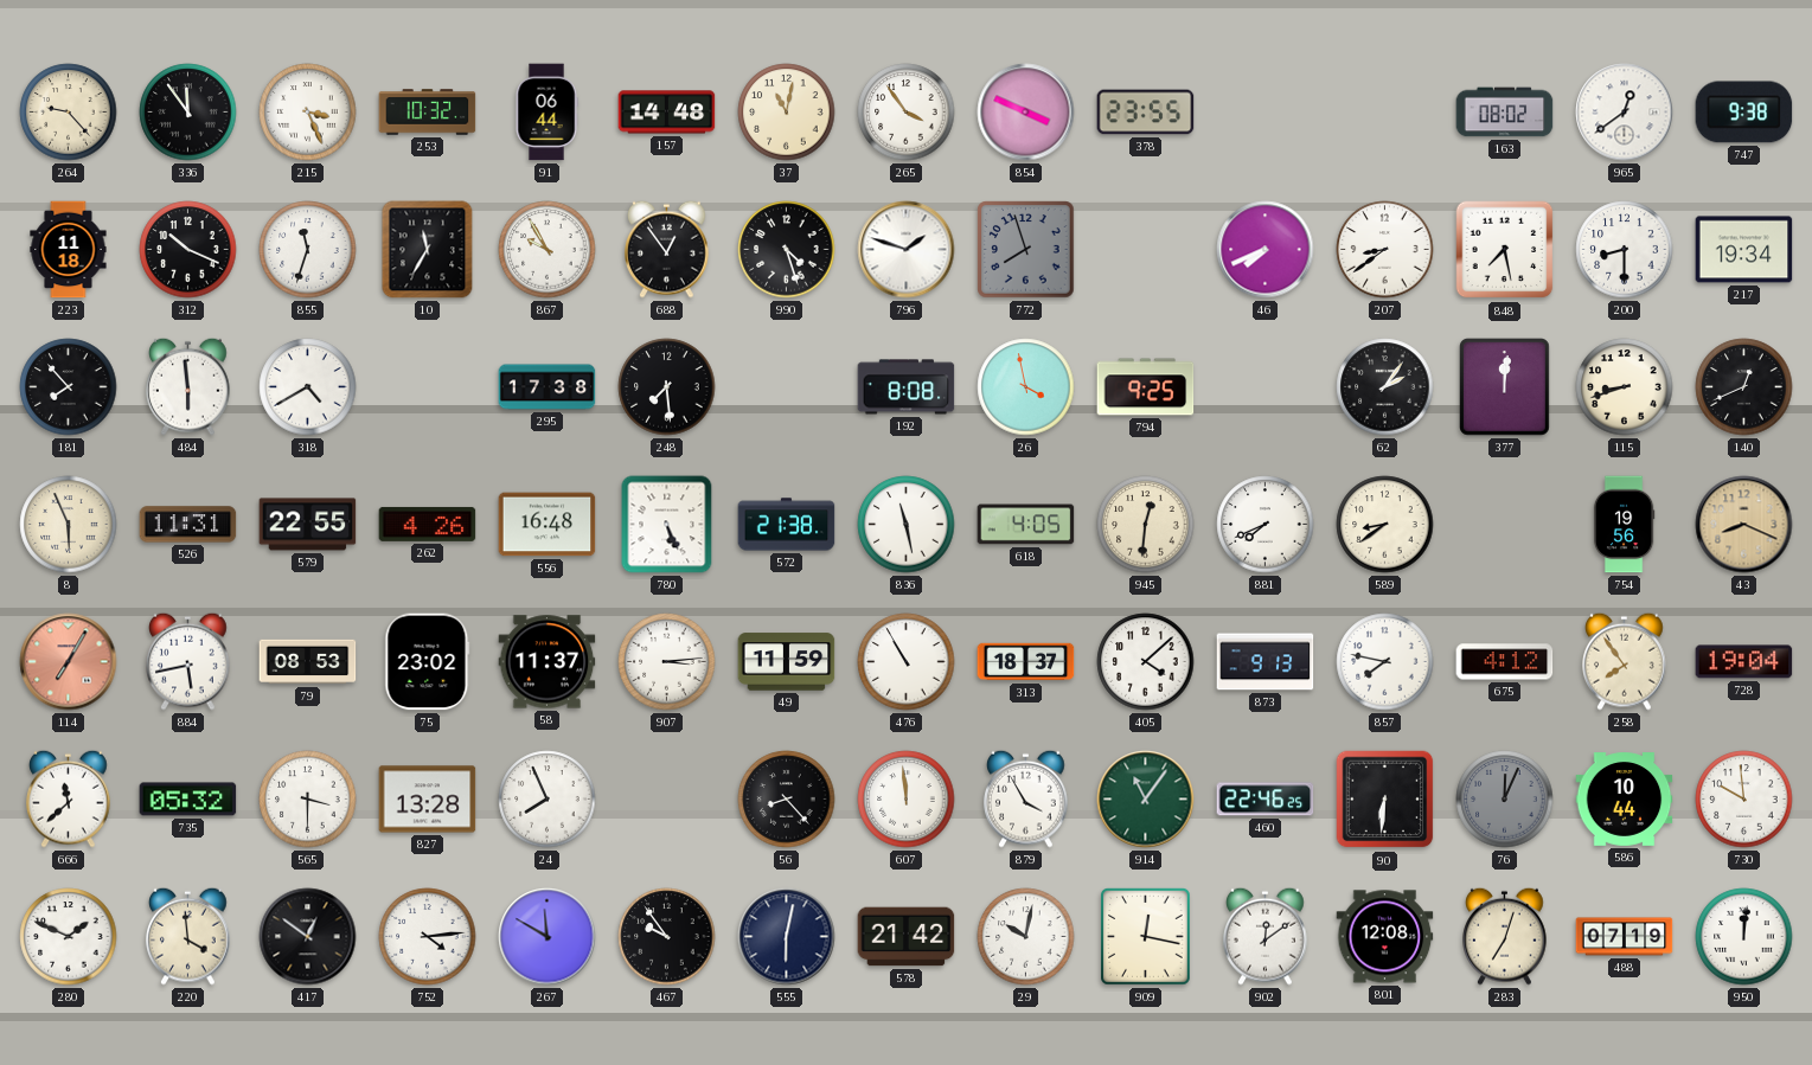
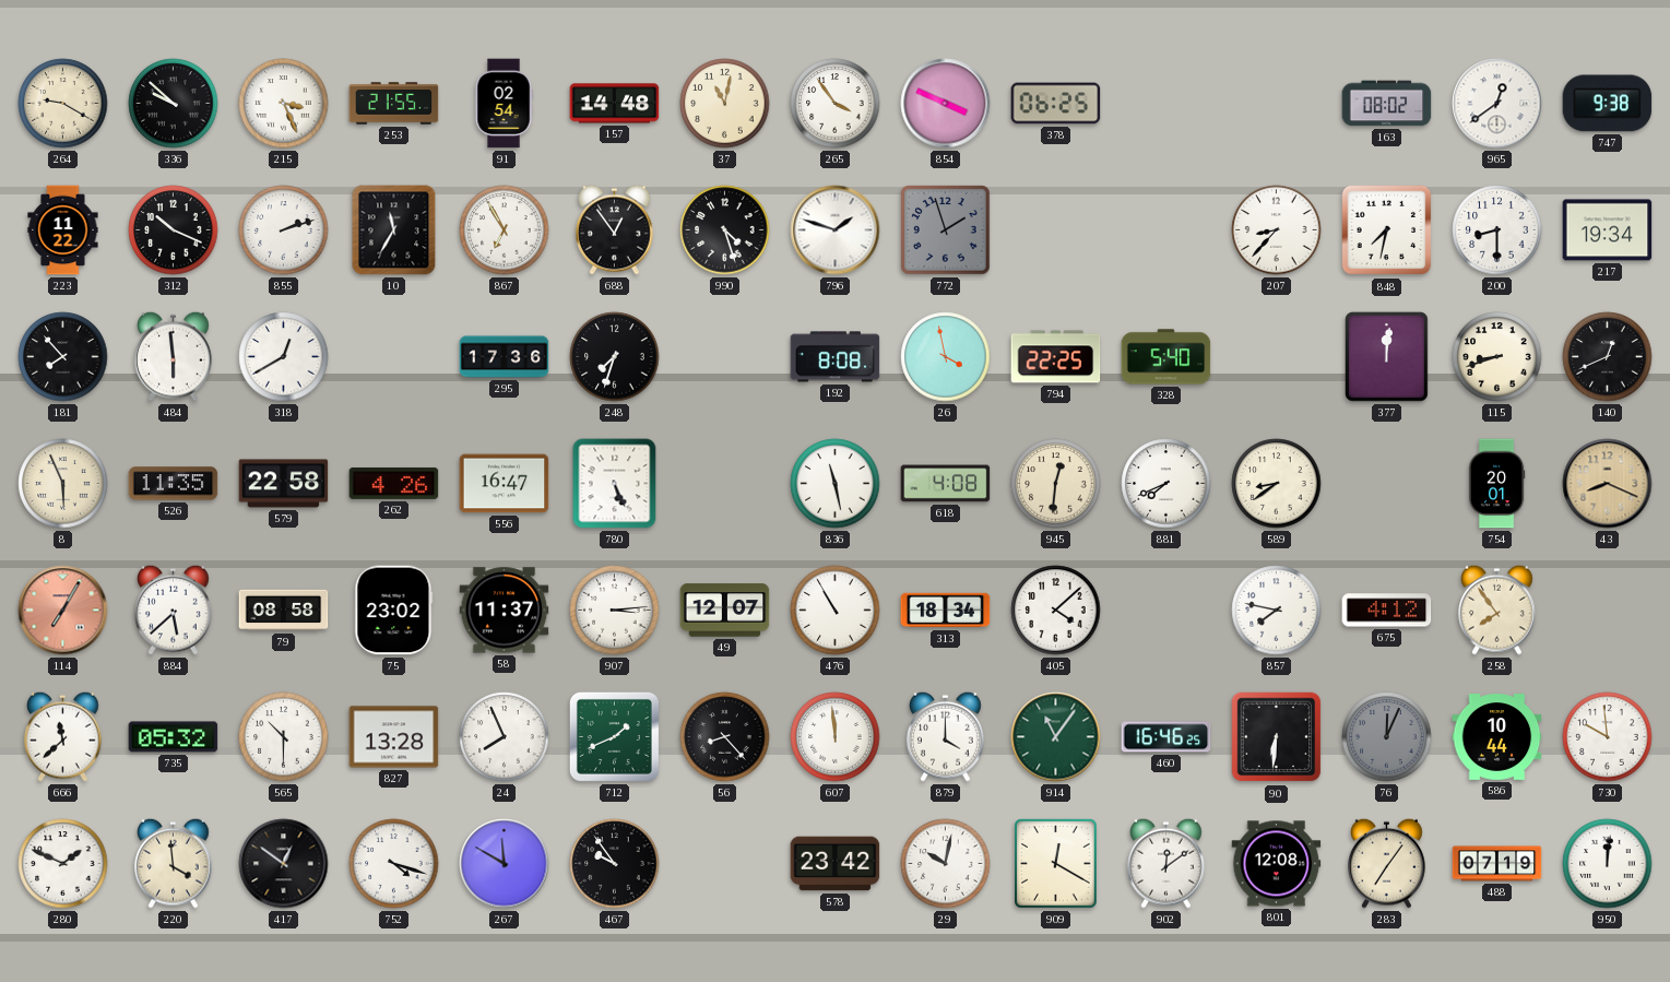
264: 9:23 -> 9:20 (63, 104)
336: 11:54 -> 9:52 (174, 104)
253: 10:32 -> 21:55 (394, 104)
91: 06:44 -> 02:54 (504, 104)
378: 23:55 -> 06:25 (1056, 104)
223: 11:18 -> 11:22 (63, 230)
855: 11:33 -> 2:12 (284, 230)
867: 9:55 -> 6:55 (505, 230)
772: 7:57 -> 1:57 (946, 230)
46: 7:41 -> none (1266, 250)
207: 8:39 -> 8:37 (1277, 230)
848: 7:28 -> 7:32 (1387, 230)
318: 4:40 -> 12:40 (284, 357)
295: 17:38 -> 17:36 (505, 357)
248: 7:29 -> 7:33 (615, 357)
794: 9:25 -> 22:25 (1056, 357)
328: none -> 5:40 (1166, 357)
62: 2:06 -> none (1385, 387)
526: 11:31 -> 11:35 (174, 484)
579: 22:55 -> 22:58 (284, 484)
556: 16:48 -> 16:47 (505, 484)
572: 21:38 -> none (787, 525)
618: 4:05 -> 4:08 (946, 484)
754: 19:56 -> 20:01 (1496, 484)
884: 5:43 -> 5:38 (174, 610)
79: 08:53 -> 08:58 (284, 611)
49: 11:59 -> 12:07 (725, 611)
313: 18:37 -> 18:34 (946, 611)
873: 9:13 -> none (1266, 662)
728: 19:04 -> none (1744, 662)
565: 3:30 -> 10:30 (284, 737)
712: none -> 1:41 (614, 736)
879: 3:55 -> 4:00 (946, 736)
460: 22:46 -> 16:46 (1166, 737)
752: 4:14 -> 4:18 (394, 864)
555: 6:02 -> none (787, 937)
578: 21:42 -> 23:42 (836, 864)
909: 12:17 -> 12:20 (1056, 864)
283: 7:03 -> 7:06 (1387, 863)
